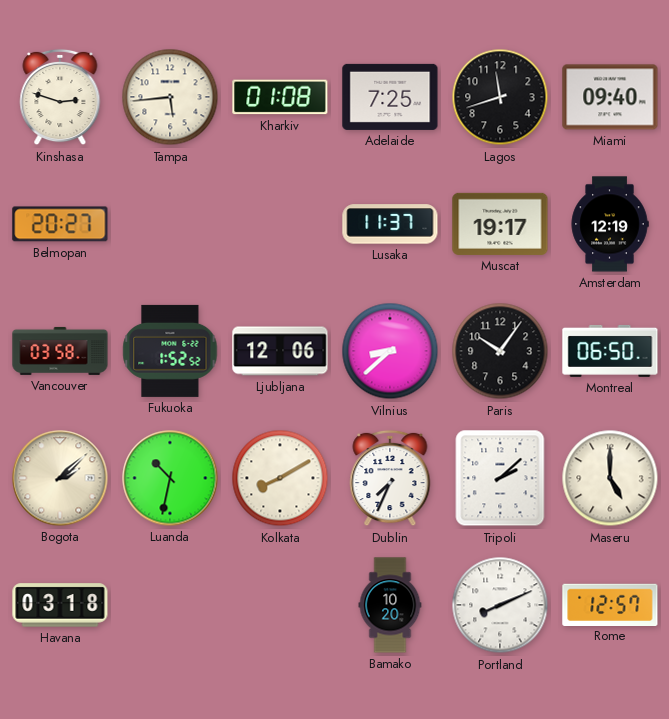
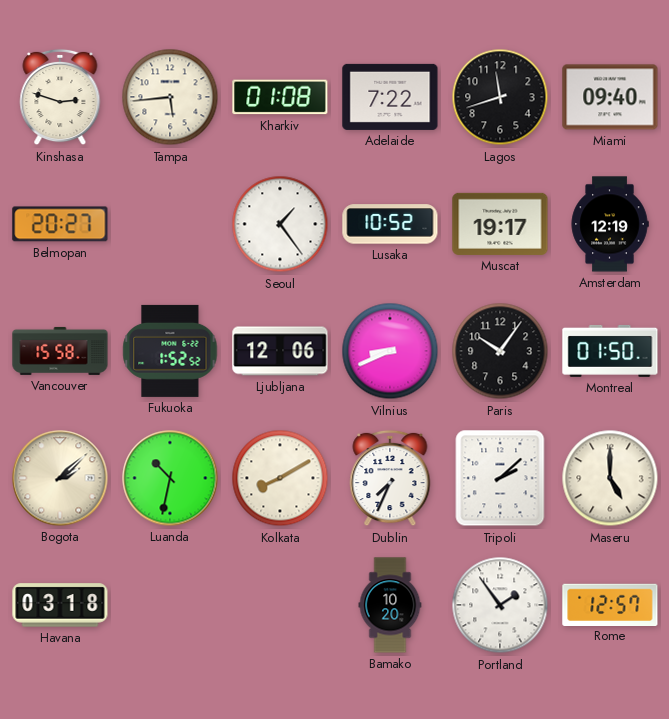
Adelaide: 7:25 -> 7:22 (390, 97)
Seoul: none -> 1:24 (280, 224)
Lusaka: 11:37 -> 10:52 (390, 224)
Vancouver: 03:58 -> 15:58 (60, 351)
Vilnius: 8:38 -> 8:41 (390, 351)
Montreal: 06:50 -> 01:50 (610, 351)
Portland: 8:11 -> 1:54 (500, 605)
